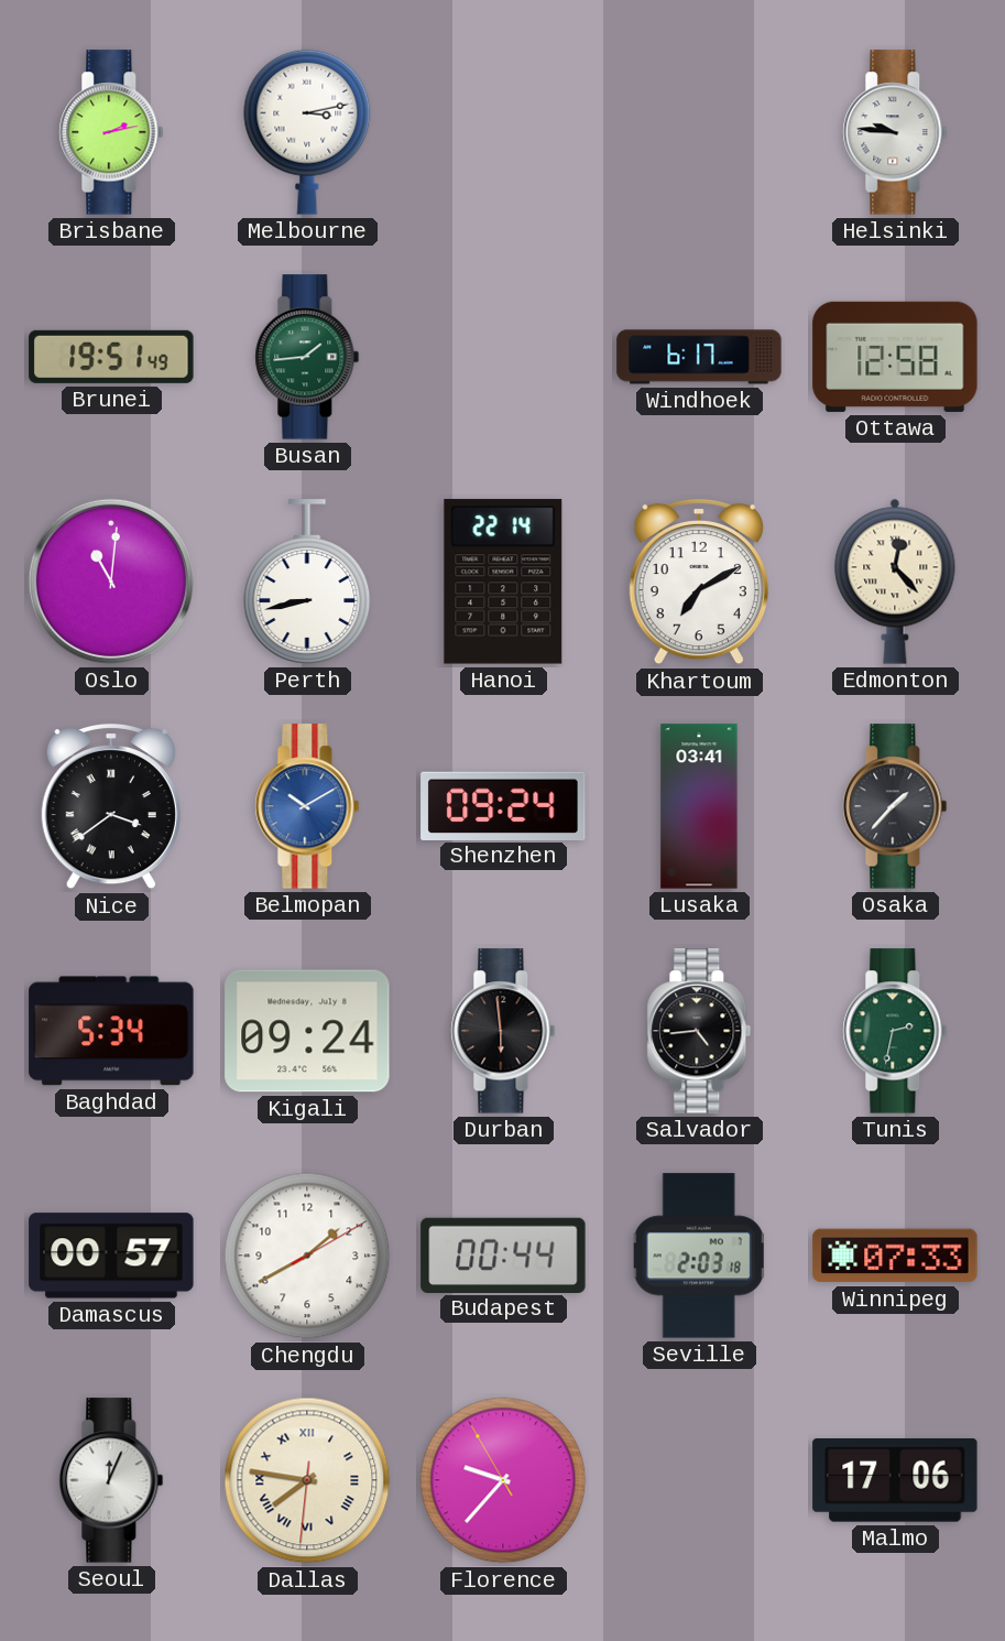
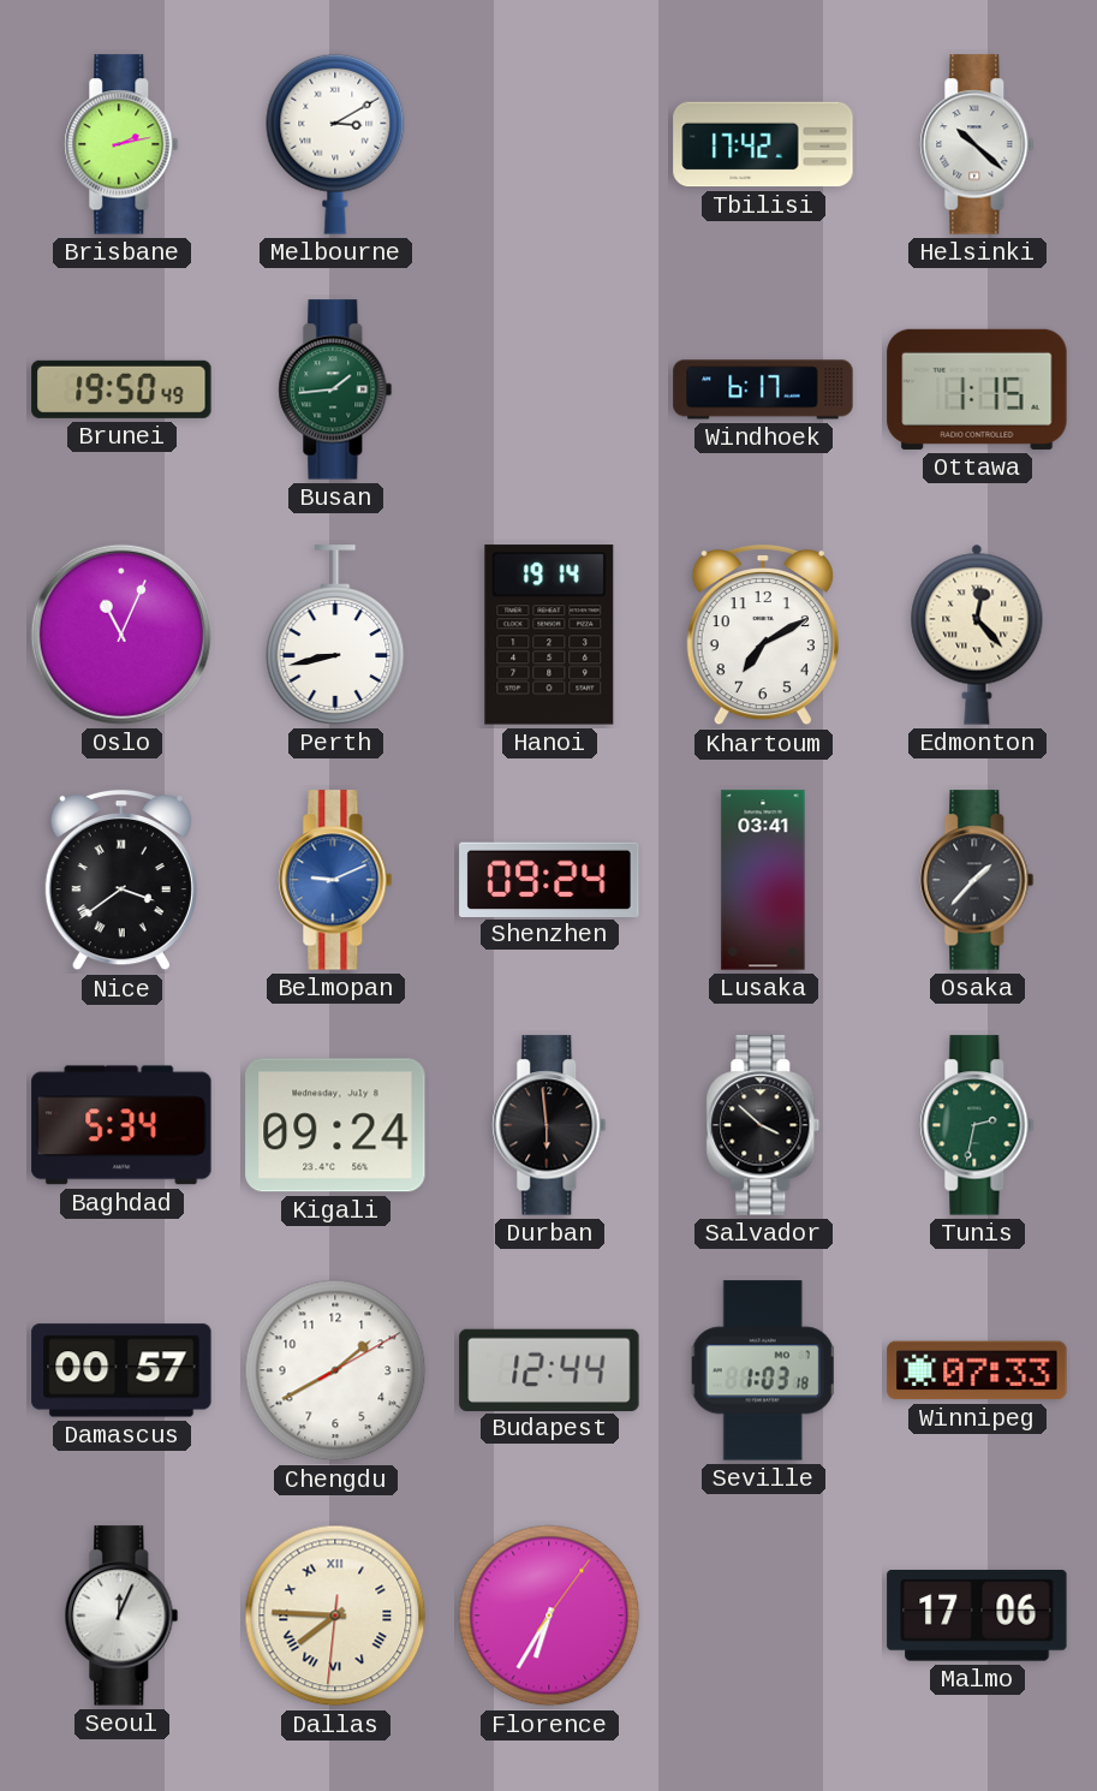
Melbourne: 3:13 -> 3:10 (335, 144)
Tbilisi: none -> 17:42 (763, 144)
Helsinki: 9:46 -> 10:22 (977, 144)
Brunei: 19:51 -> 19:50 (121, 389)
Ottawa: 12:58 -> 1:15 (977, 389)
Oslo: 11:01 -> 11:04 (121, 635)
Hanoi: 22:14 -> 19:14 (549, 635)
Belmopan: 10:10 -> 9:11 (335, 880)
Salvador: 4:44 -> 3:52 (763, 1125)
Budapest: 00:44 -> 12:44 (549, 1369)
Seville: 2:03 -> 1:03 (763, 1370)
Dallas: 7:46 -> 7:45 (335, 1616)
Florence: 9:36 -> 6:35 (549, 1616)
